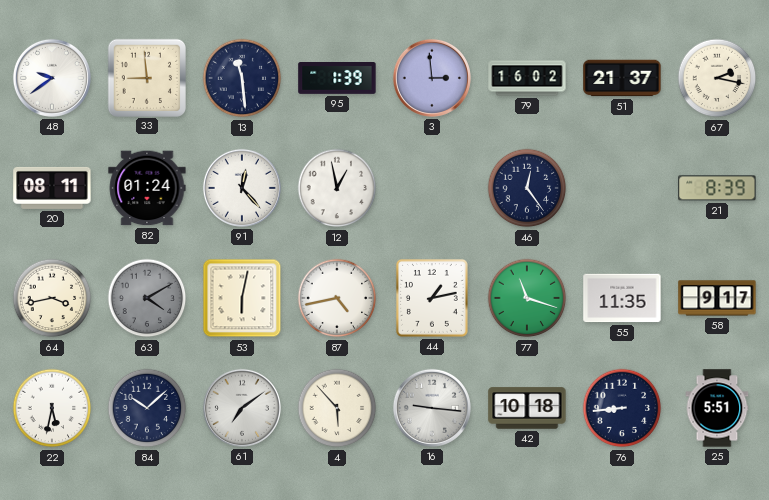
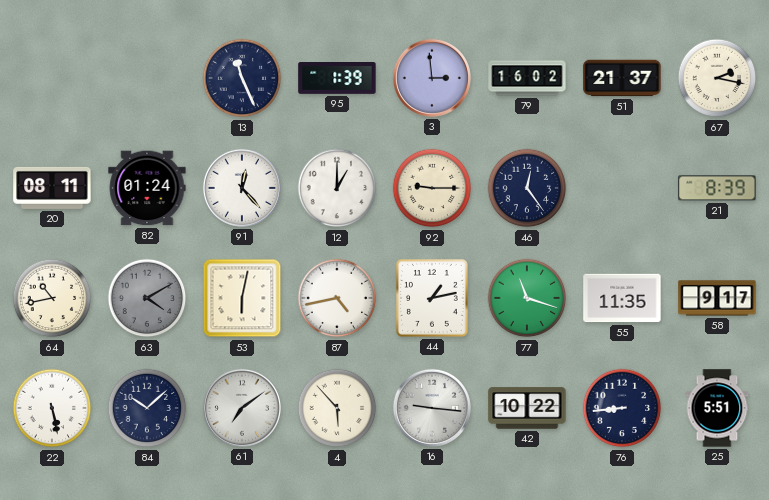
48: 9:39 -> none (52, 78)
33: 8:59 -> none (146, 77)
13: 11:29 -> 11:26 (242, 78)
12: 12:58 -> 1:00 (337, 188)
92: none -> 9:15 (432, 188)
64: 3:43 -> 10:43 (52, 298)
22: 5:32 -> 5:28 (52, 408)
42: 10:18 -> 10:22 (527, 408)
